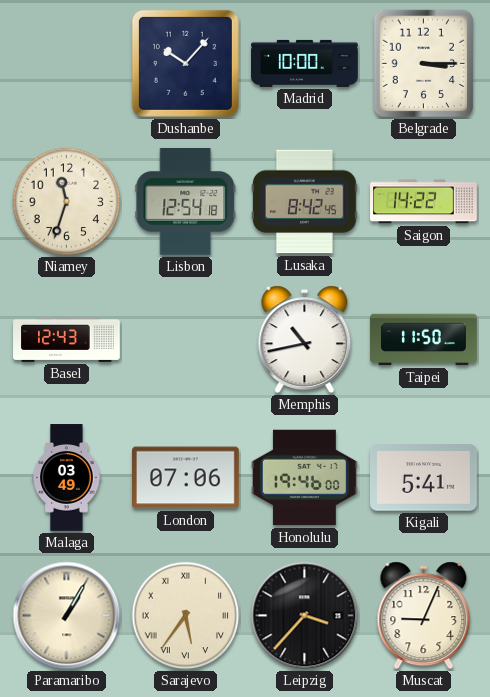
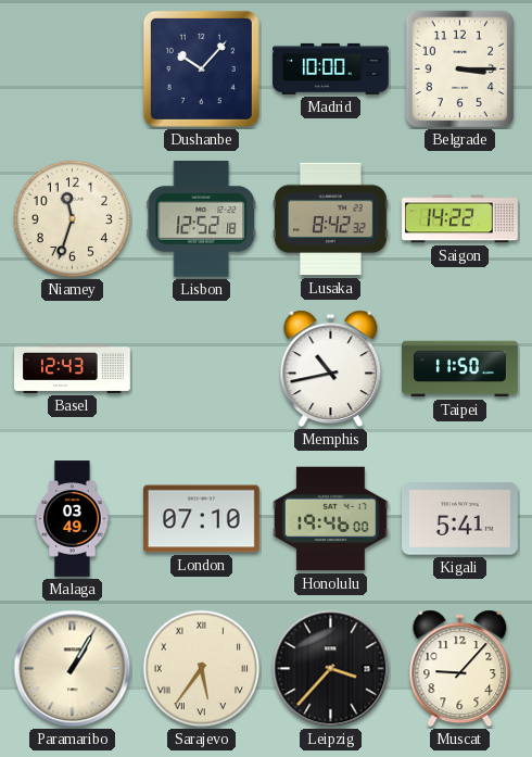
Lisbon: 12:54 -> 12:52 (202, 219)
Lusaka: 8:42:45 -> 8:42:32 (331, 219)
London: 07:06 -> 07:10 (202, 519)
Muscat: 9:04 -> 9:07 (460, 669)
